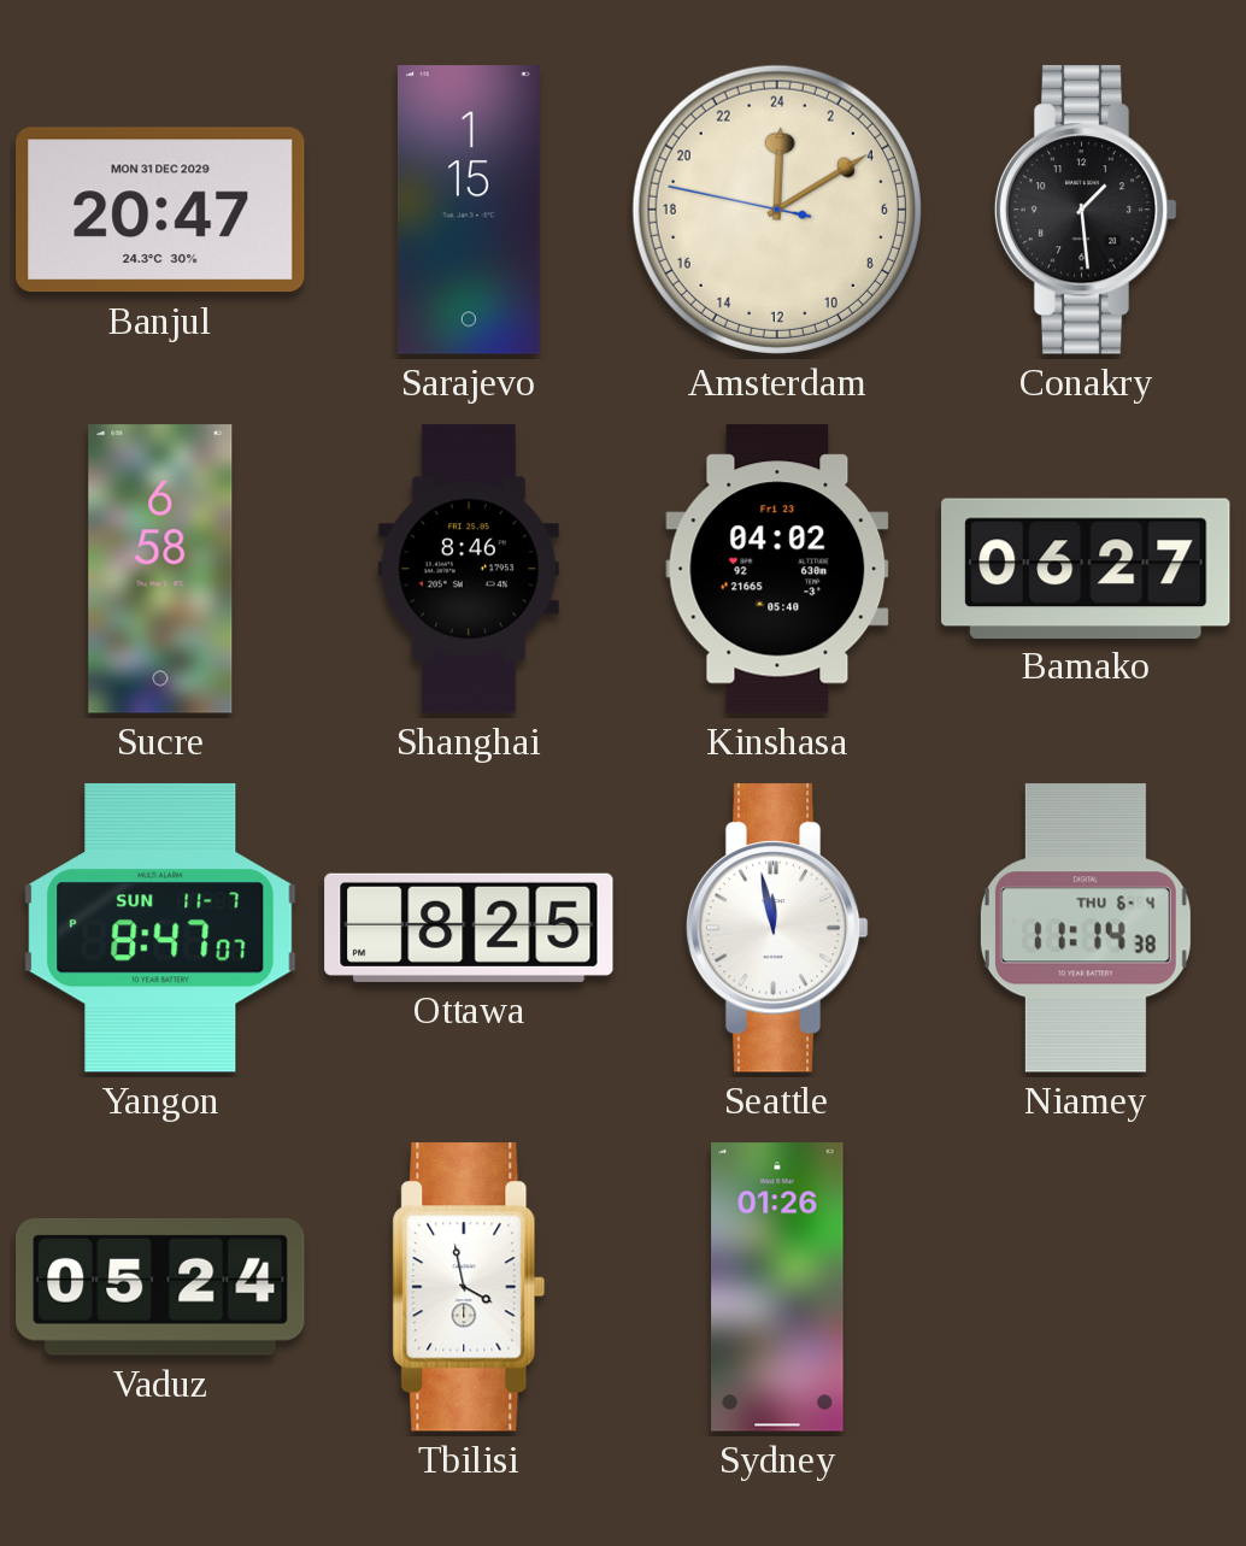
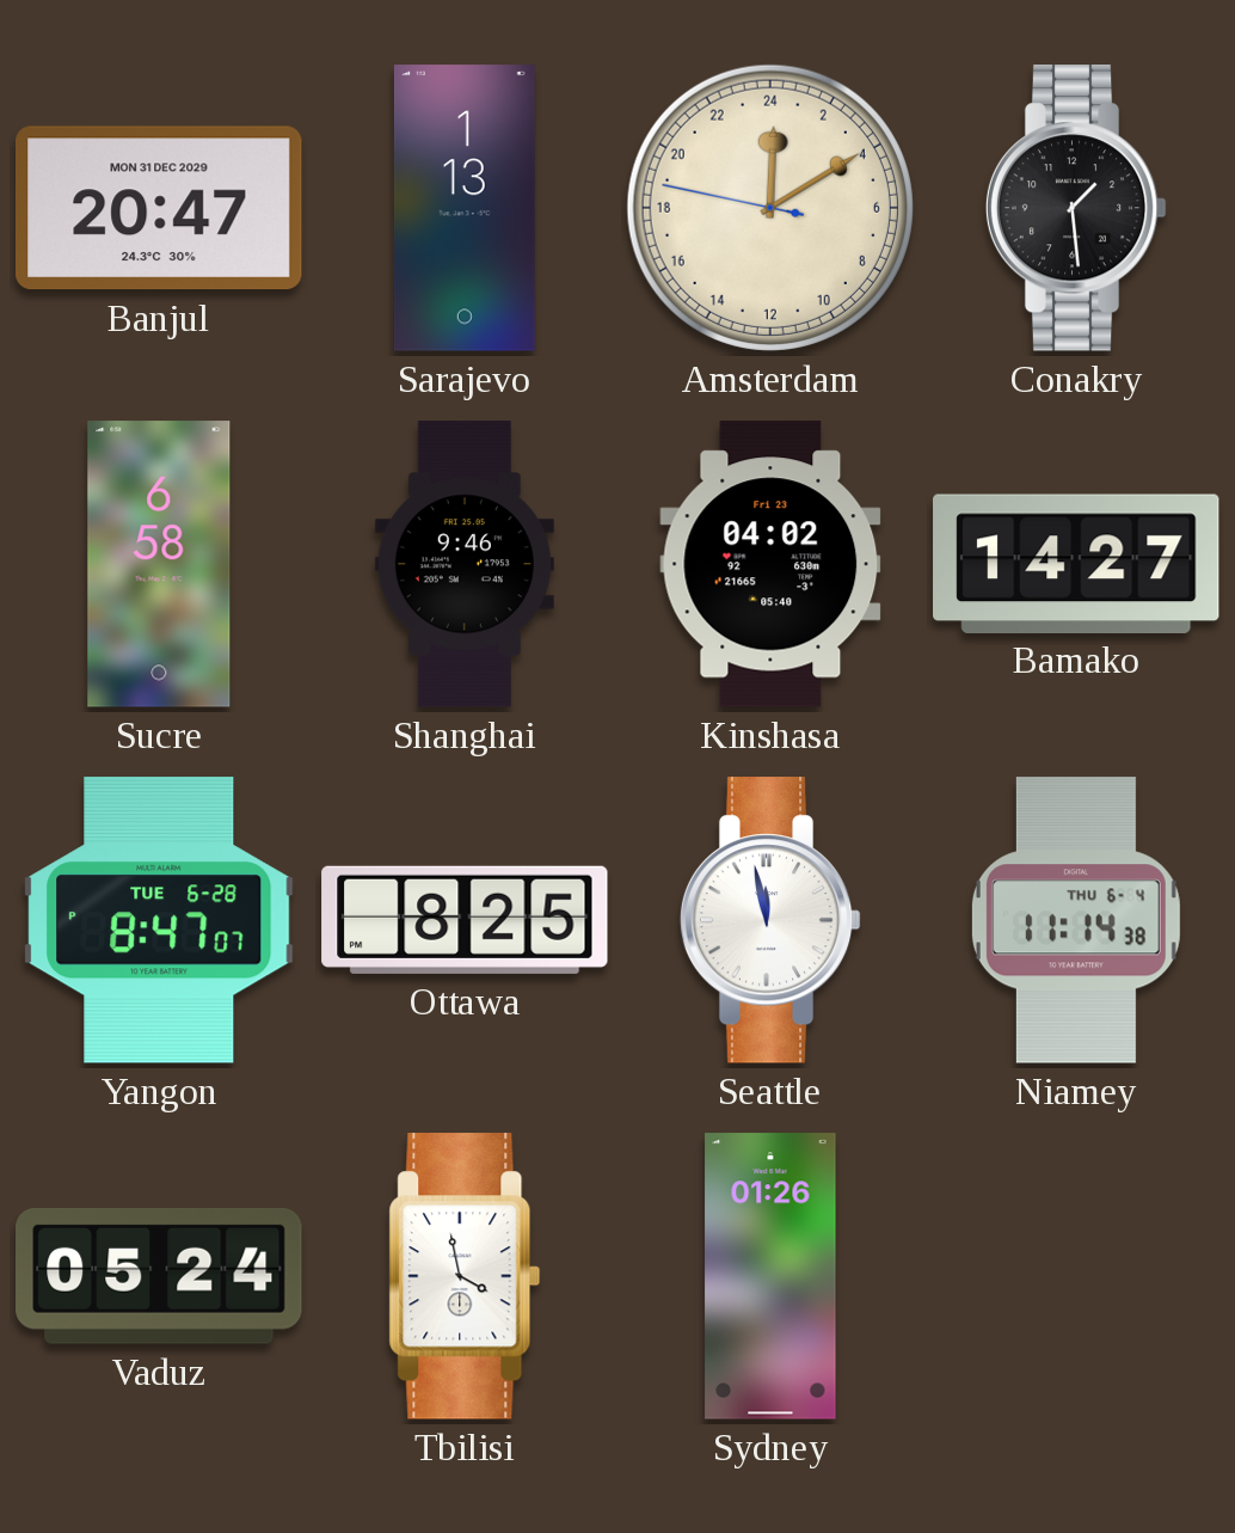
Sarajevo: 1:15 -> 1:13 (465, 208)
Shanghai: 8:46 -> 9:46 (465, 564)
Bamako: 06:27 -> 14:27 (1076, 563)
Yangon date: SUN 11-7 -> TUE 6-28 (159, 921)
